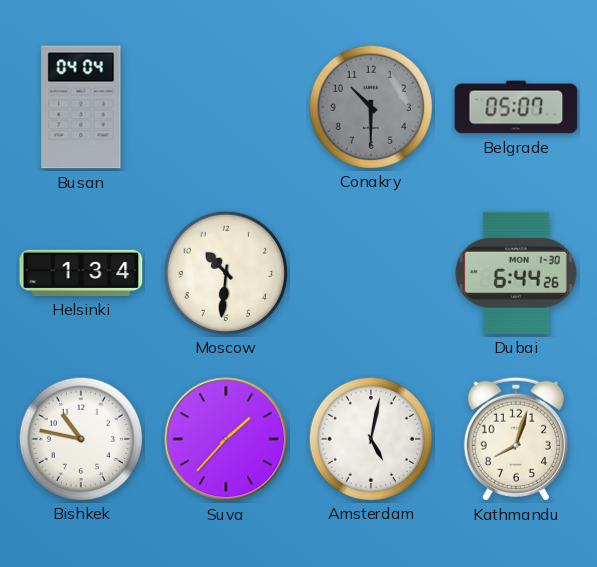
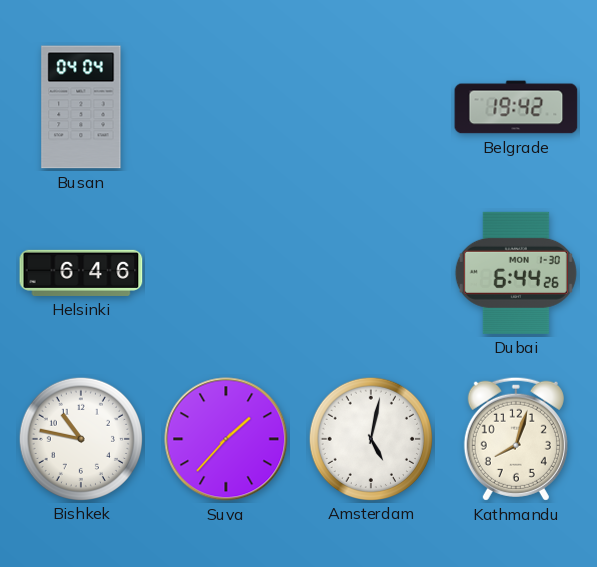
Conakry: 10:30 -> none (370, 106)
Belgrade: 05:07 -> 19:42 (516, 107)
Helsinki: 1:34 -> 6:46 (81, 273)
Moscow: 10:31 -> none (225, 272)
